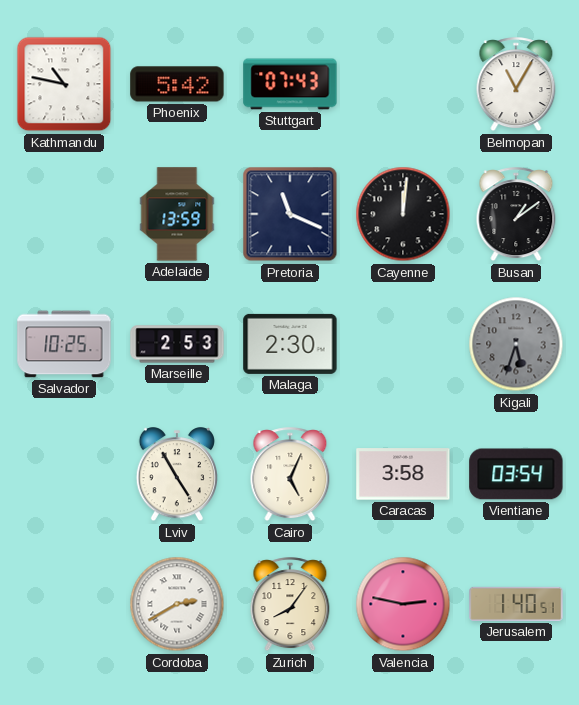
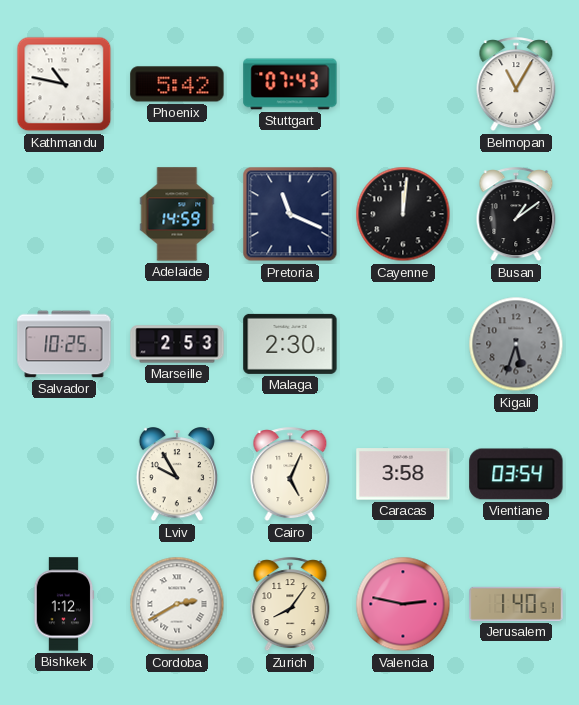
Adelaide: 13:59 -> 14:59 (177, 214)
Lviv: 4:55 -> 9:55 (176, 475)
Bishkek: none -> 1:12 (64, 604)
